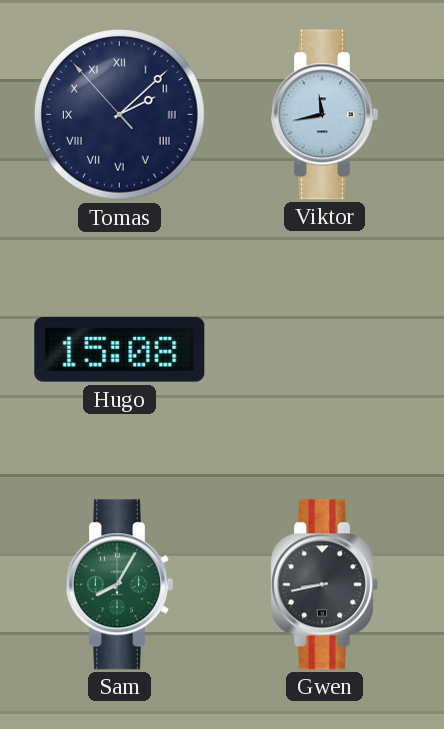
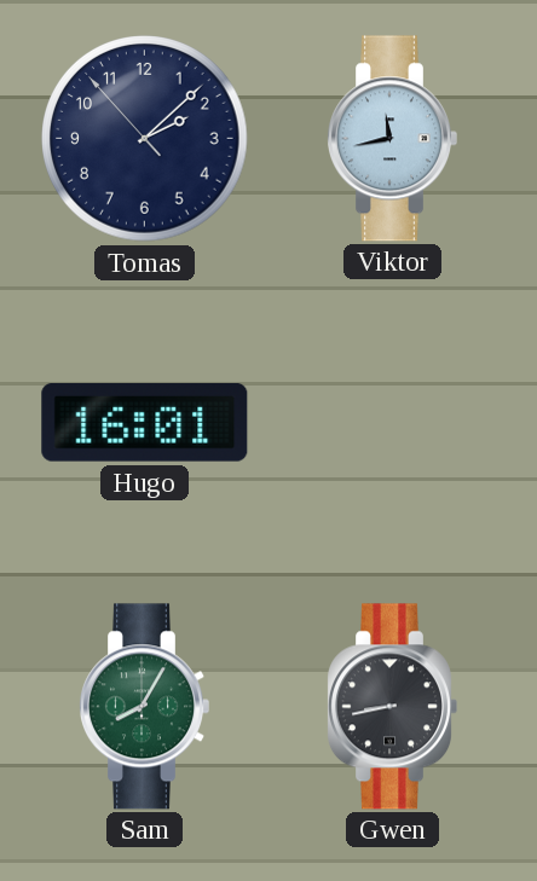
Tomas numerals: Roman -> Arabic (145, 139)
Hugo: 15:08 -> 16:01 (145, 422)
